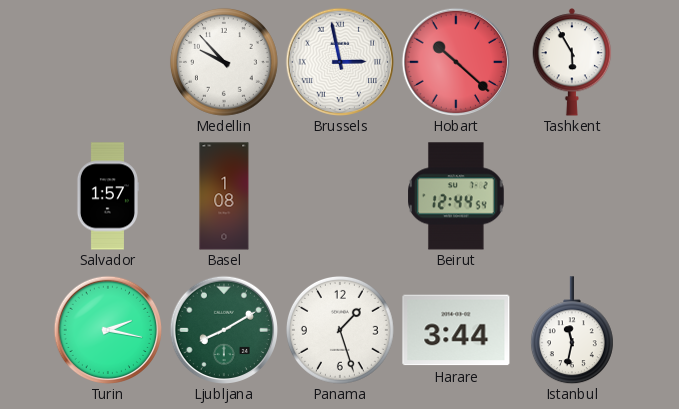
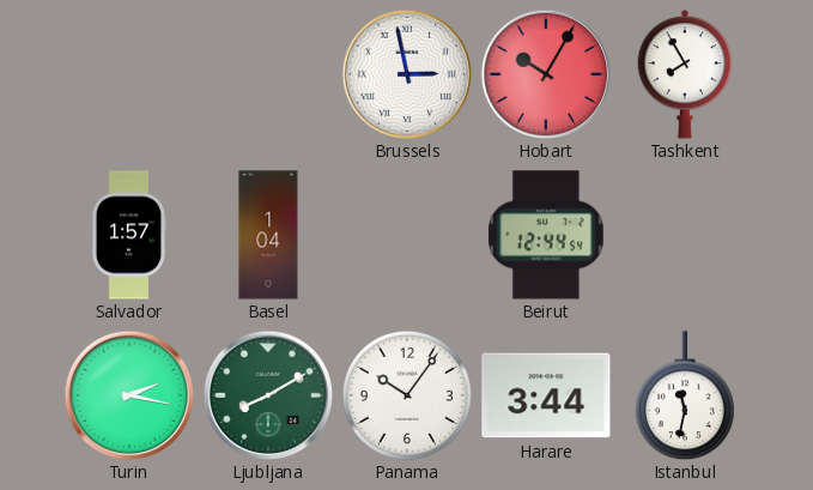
Medellin: 9:53 -> none (224, 62)
Hobart: 10:22 -> 10:05 (545, 73)
Tashkent: 5:55 -> 7:55 (685, 74)
Basel: 1:08 -> 1:04 (268, 235)
Panama: 1:27 -> 10:06 (407, 395)
